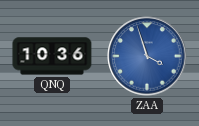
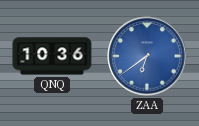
ZAA: 3:57 -> 6:39 (147, 56)
